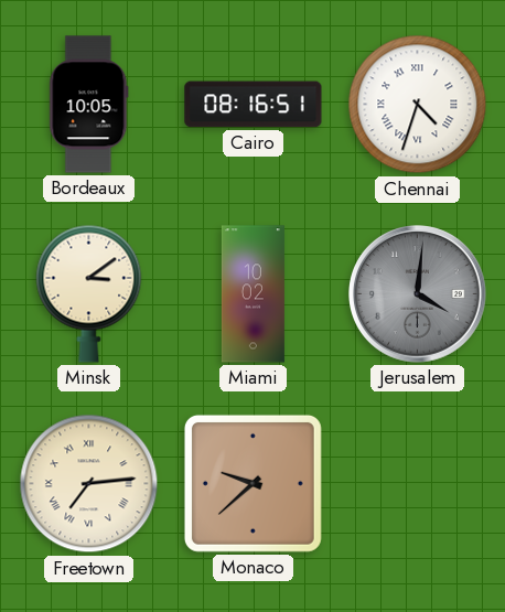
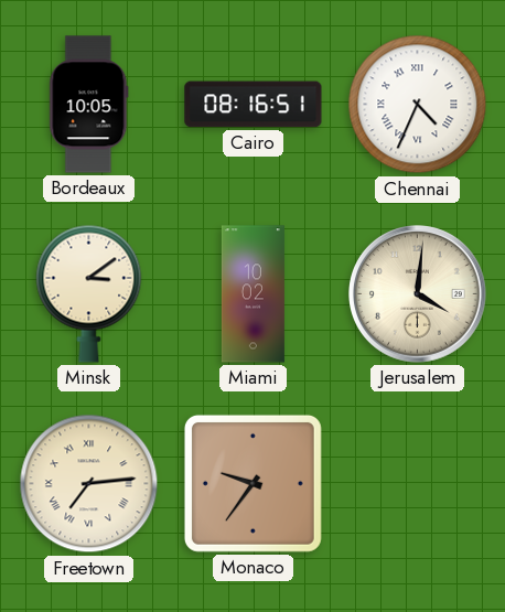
Chennai: 4:33 -> 4:34 (418, 105)
Jerusalem dial: grey -> cream (418, 294)
Monaco: 9:38 -> 9:36 (253, 483)
